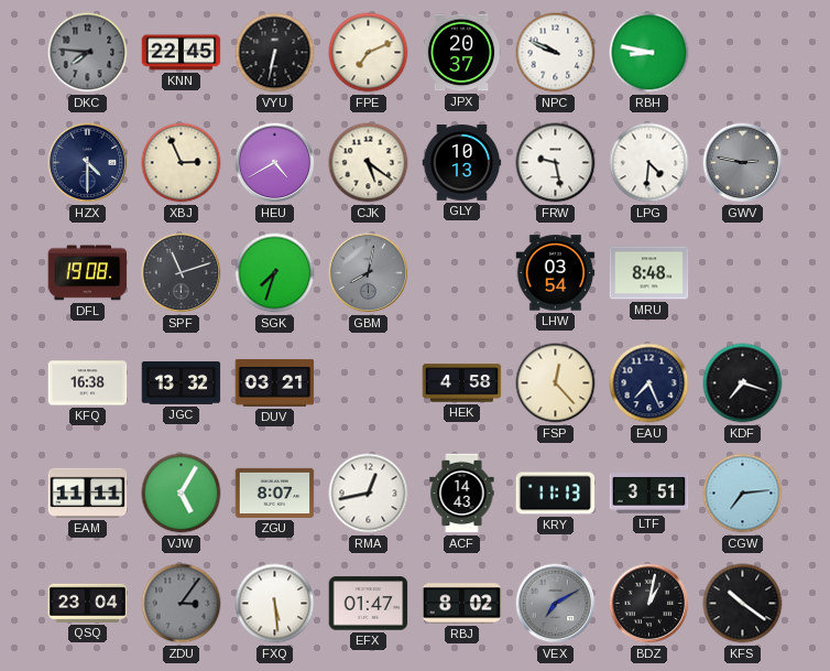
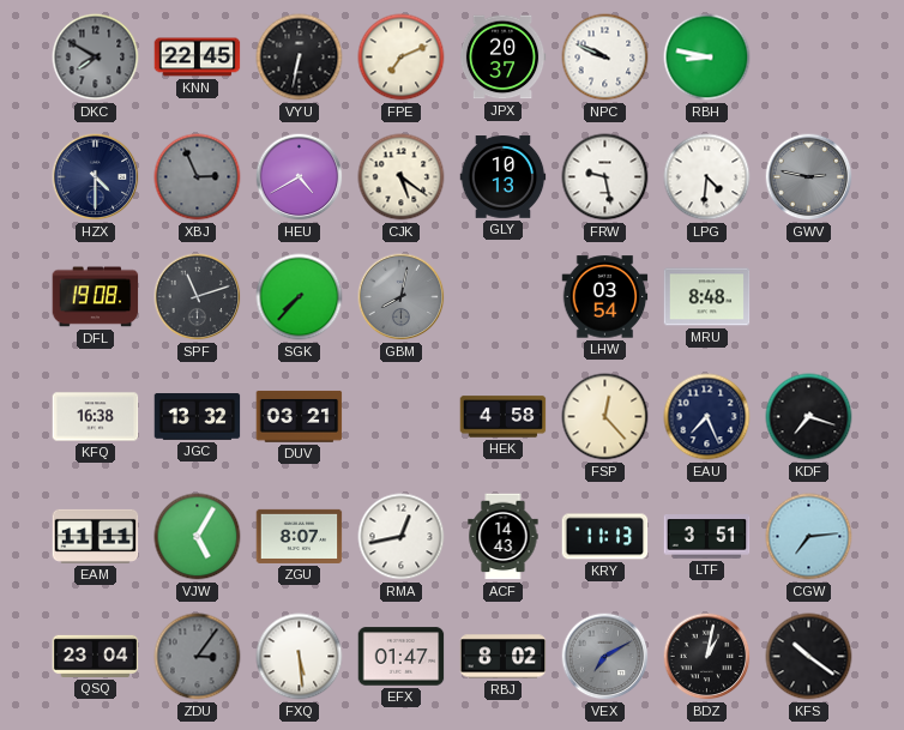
DKC: 7:46 -> 7:50 (96, 58)
XBJ dial: cream -> grey (198, 177)
SGK: 7:33 -> 7:37 (300, 297)
